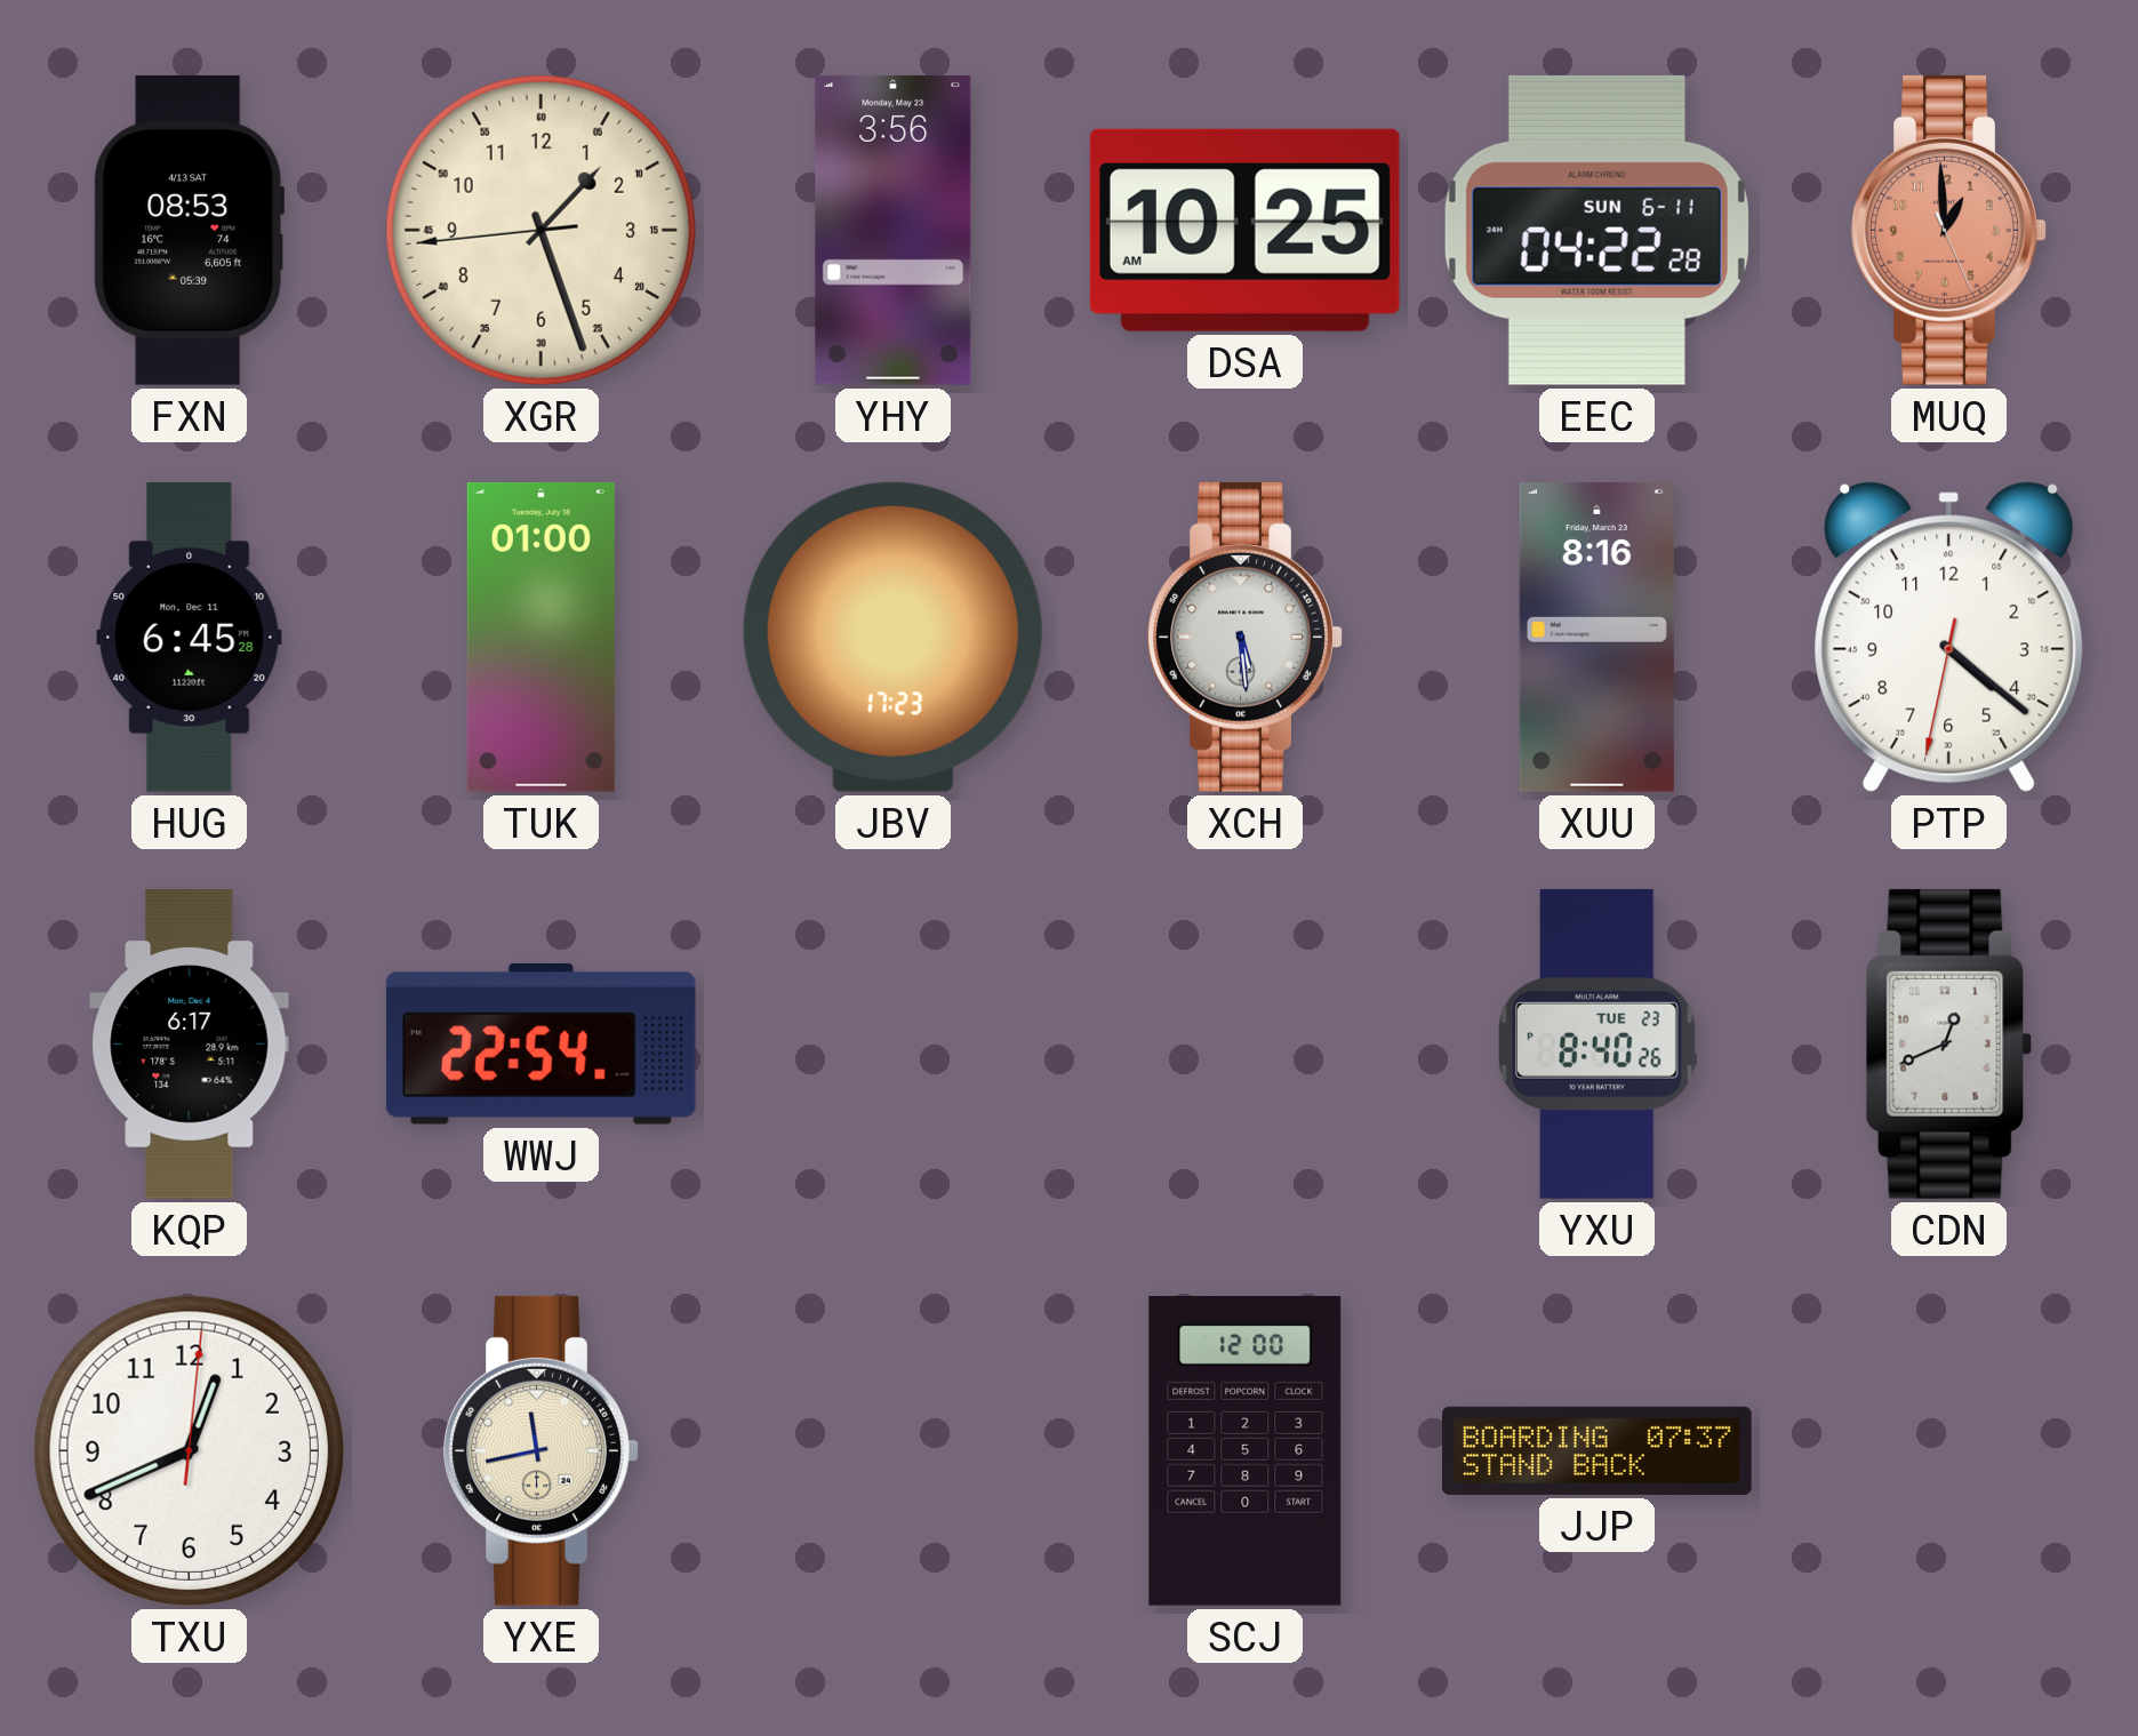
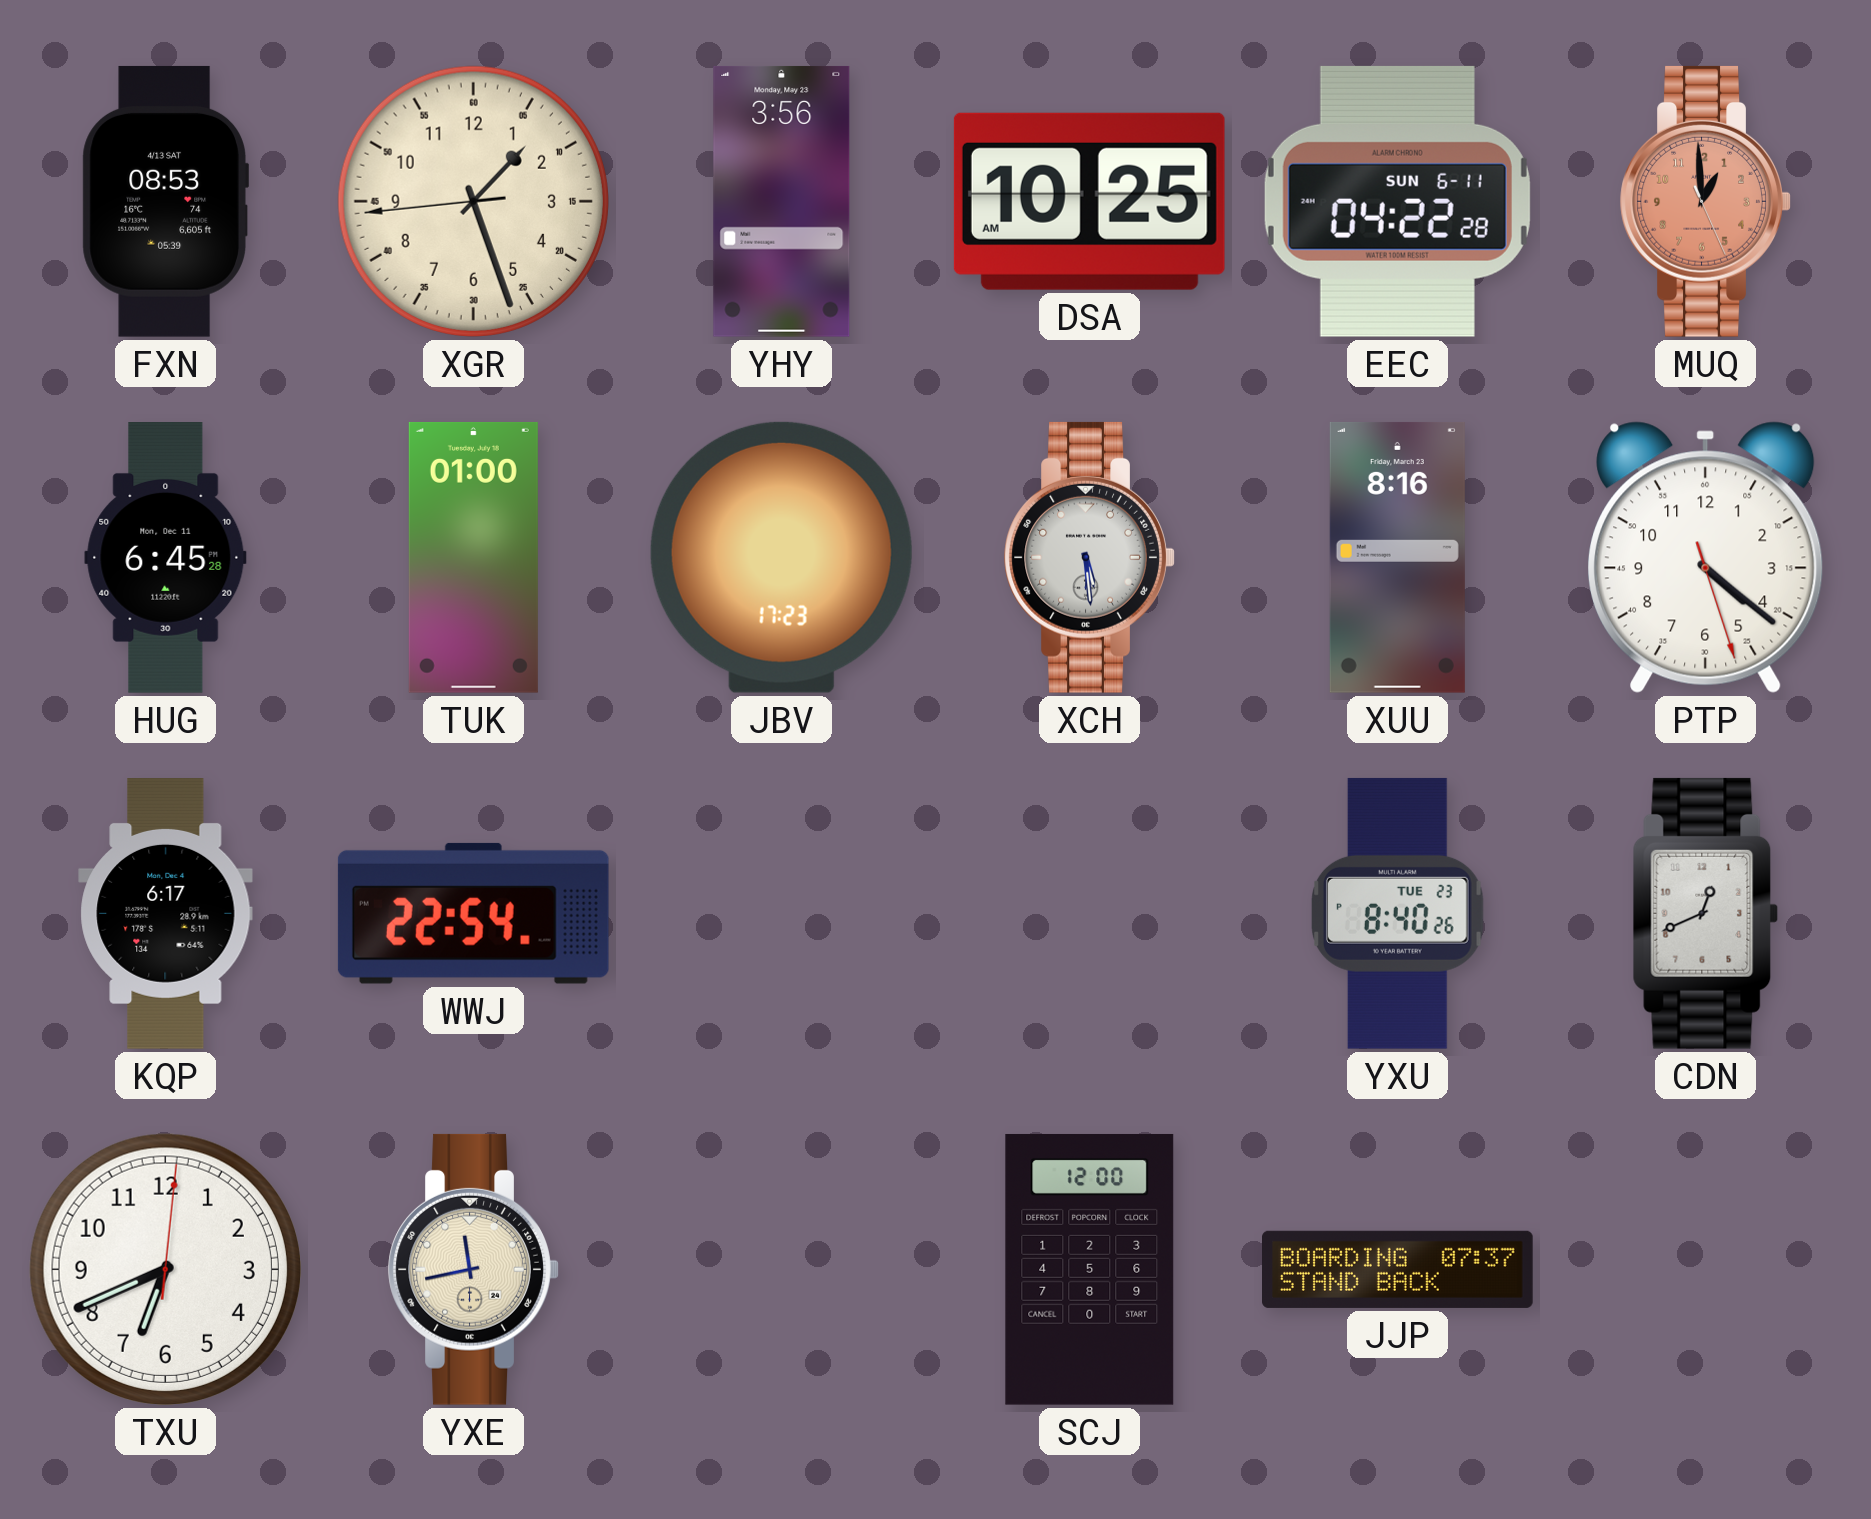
PTP: 4:21:32 -> 4:21:27 (1706, 557)
TXU: 12:41 -> 6:41 (165, 1269)
